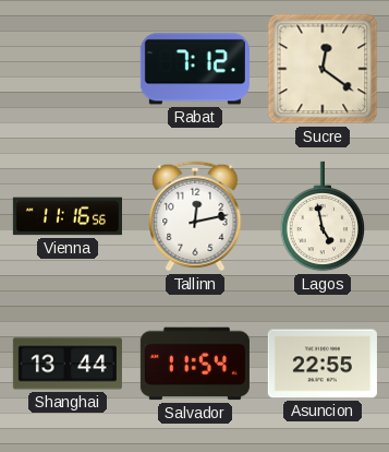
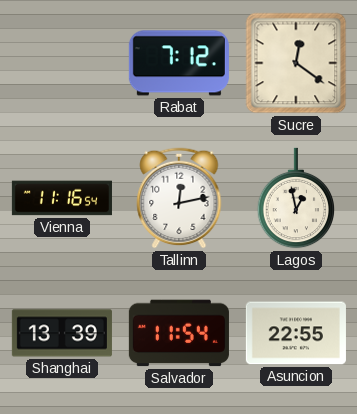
Vienna: 11:16:56 -> 11:16:54 (62, 198)
Lagos: 4:58 -> 12:58 (295, 198)
Shanghai: 13:44 -> 13:39 (62, 333)
